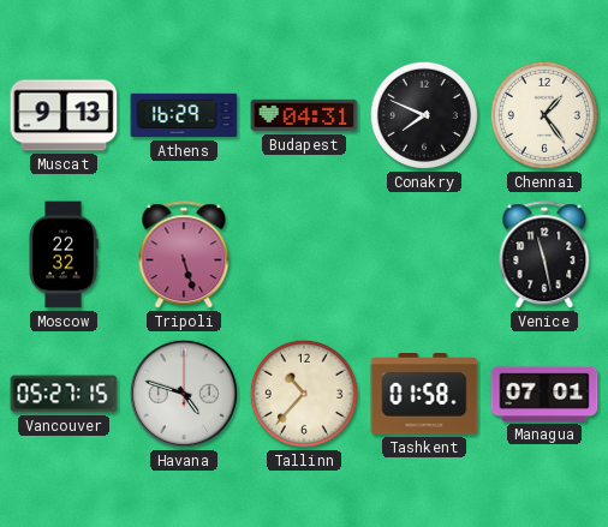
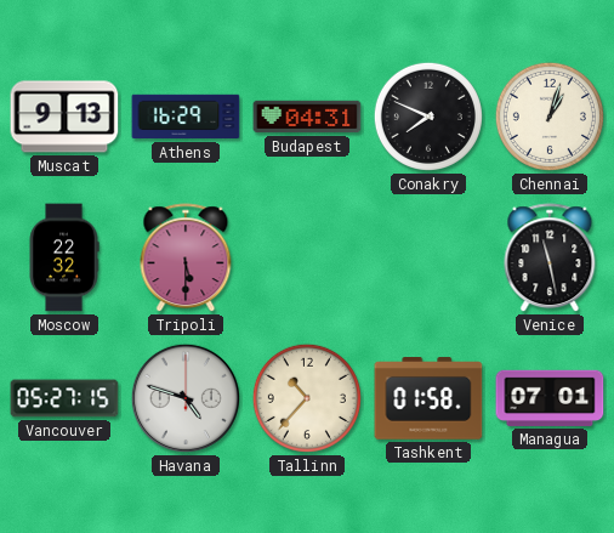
Chennai: 1:24 -> 1:03 (550, 117)
Tripoli: 5:27 -> 5:30 (186, 259)
